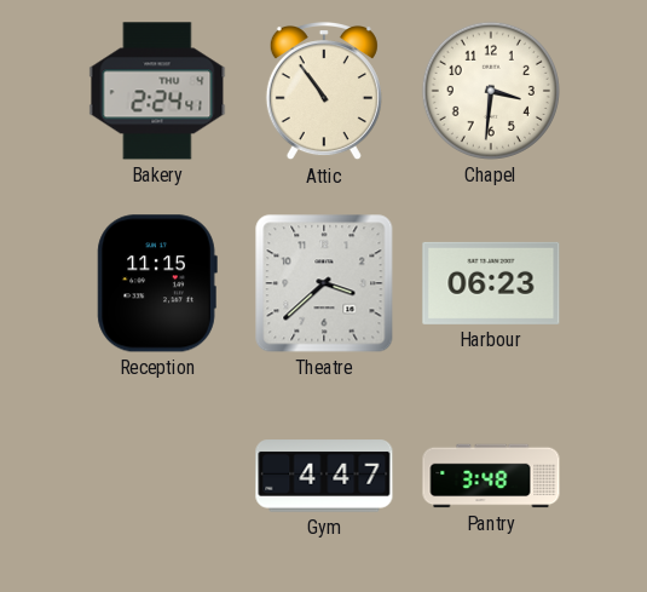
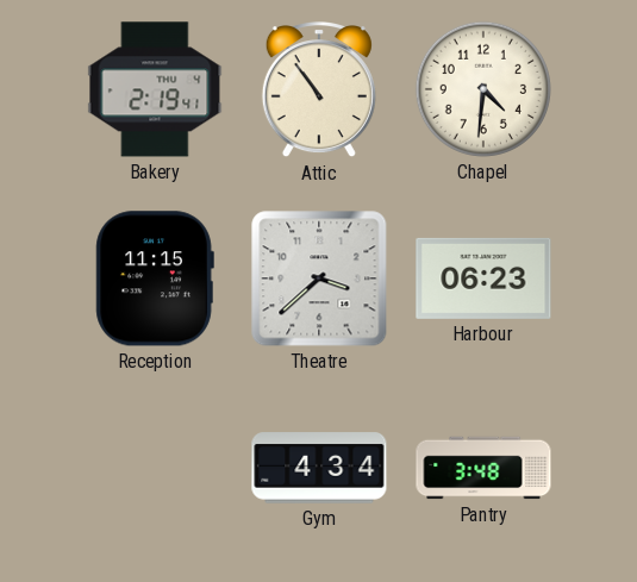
Bakery: 2:24 -> 2:19 (155, 89)
Chapel: 3:31 -> 4:31 (483, 89)
Gym: 4:47 -> 4:34 (319, 468)
